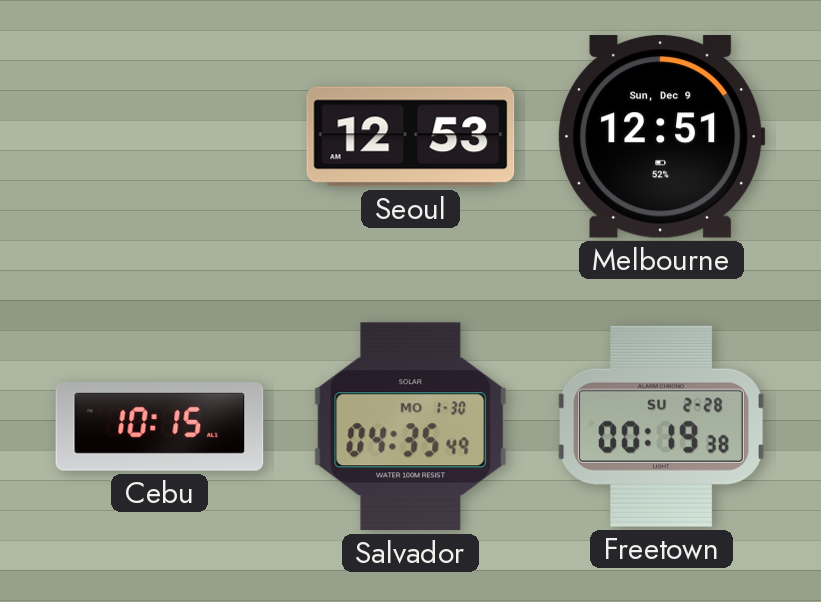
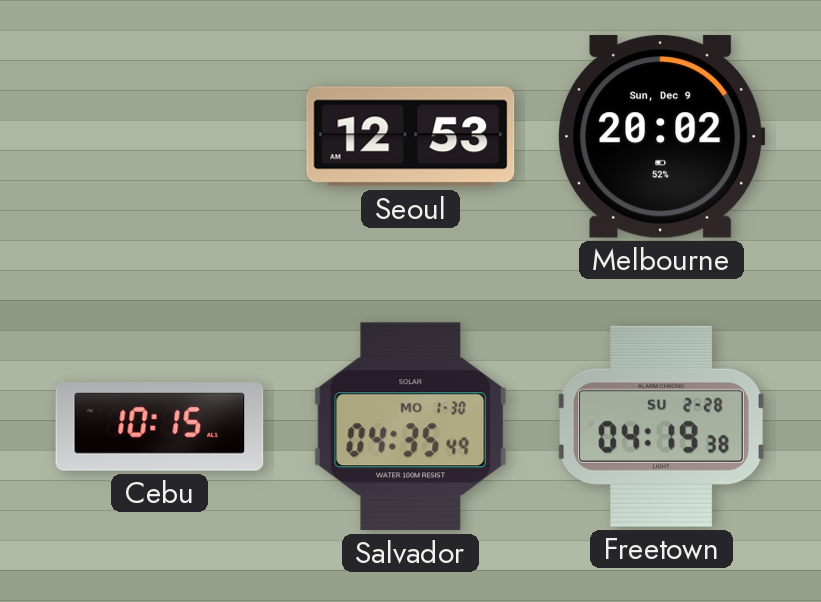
Melbourne: 12:51 -> 20:02 (662, 137)
Freetown: 00:19 -> 04:19 (662, 426)
